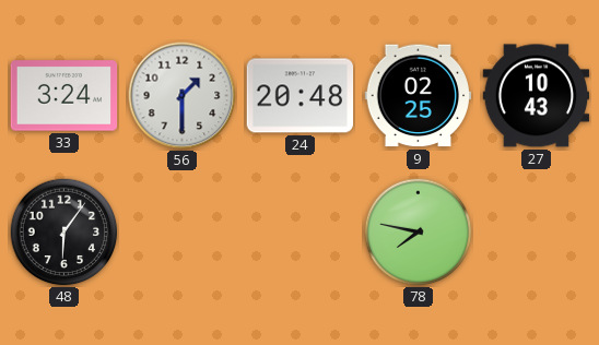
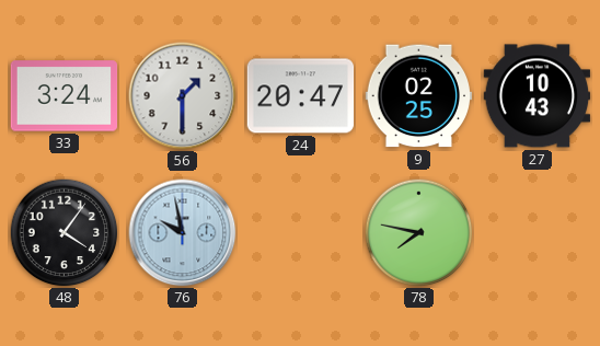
24: 20:48 -> 20:47 (301, 96)
48: 6:06 -> 4:06 (65, 233)
76: none -> 9:58 (183, 233)
